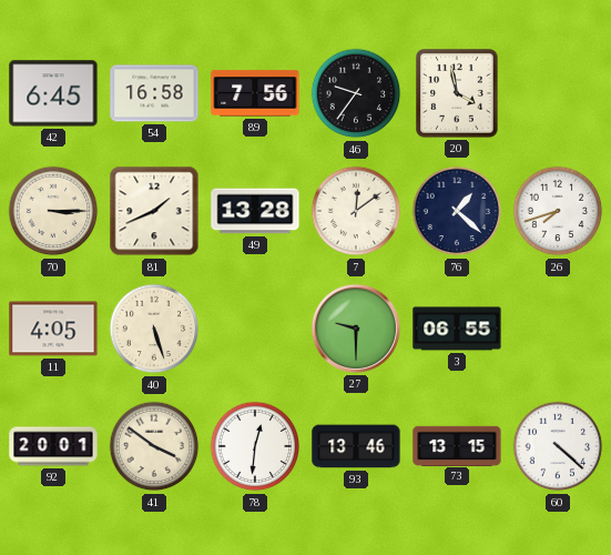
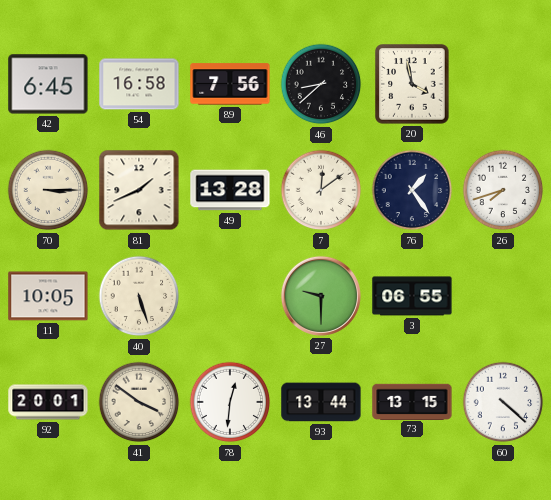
46: 9:36 -> 8:38 (321, 84)
76: 1:22 -> 1:24 (412, 190)
11: 4:05 -> 10:05 (48, 296)
93: 13:46 -> 13:44 (321, 402)
